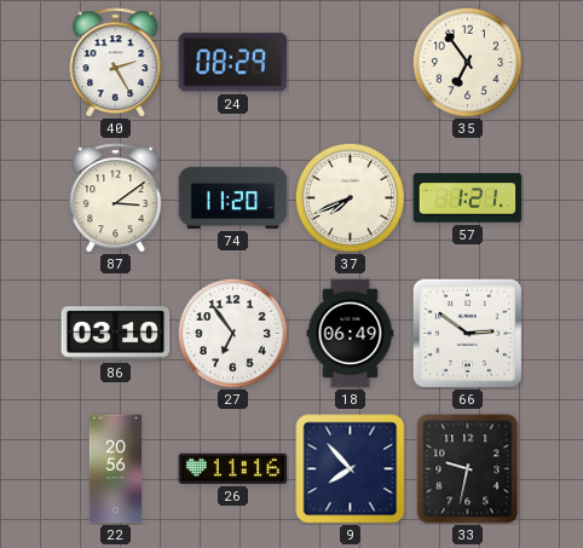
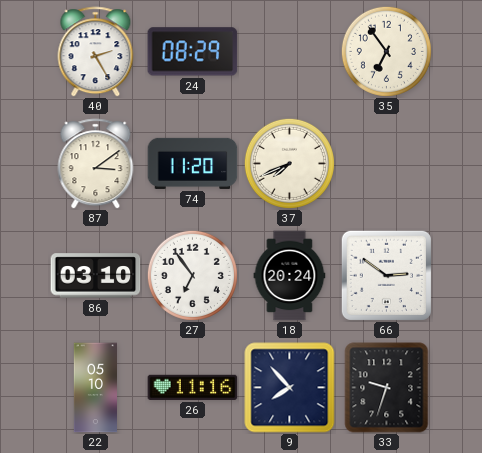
57: 1:21 -> none (468, 198)
18: 06:49 -> 20:24 (290, 276)
22: 20:56 -> 05:10 (95, 388)
33: 9:32 -> 9:33 (387, 388)
